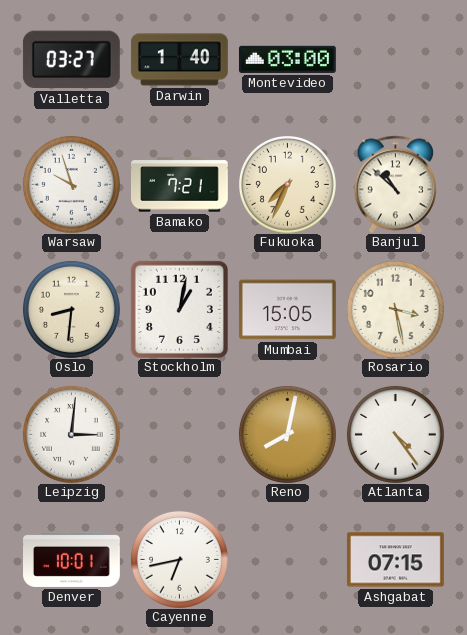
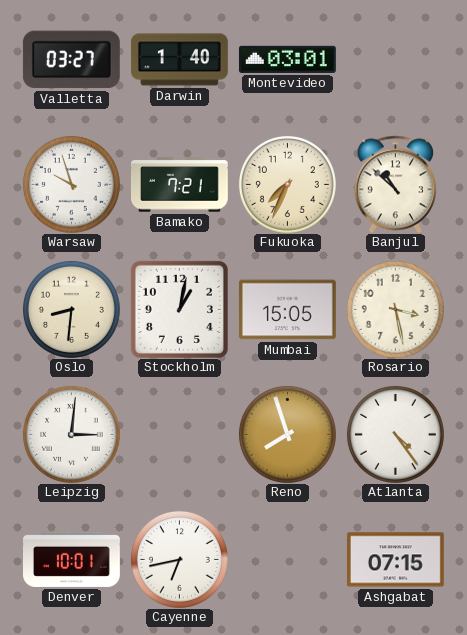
Montevideo: 03:00 -> 03:01 (287, 59)
Reno: 8:02 -> 7:57 (287, 434)
